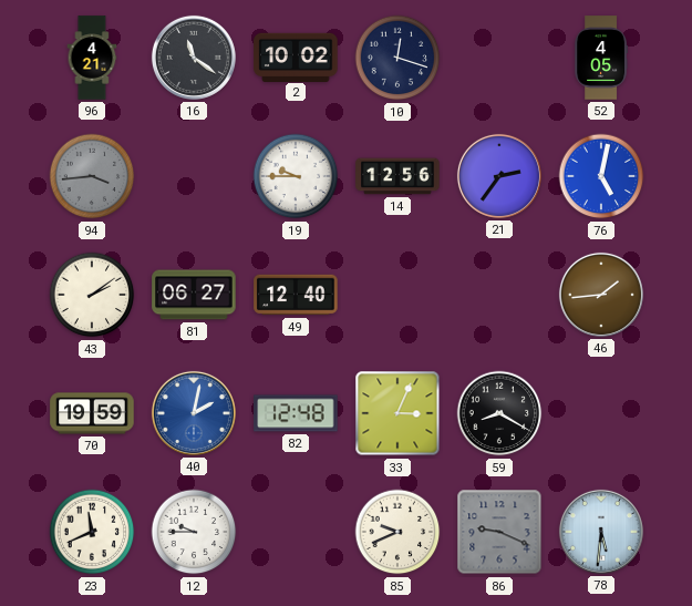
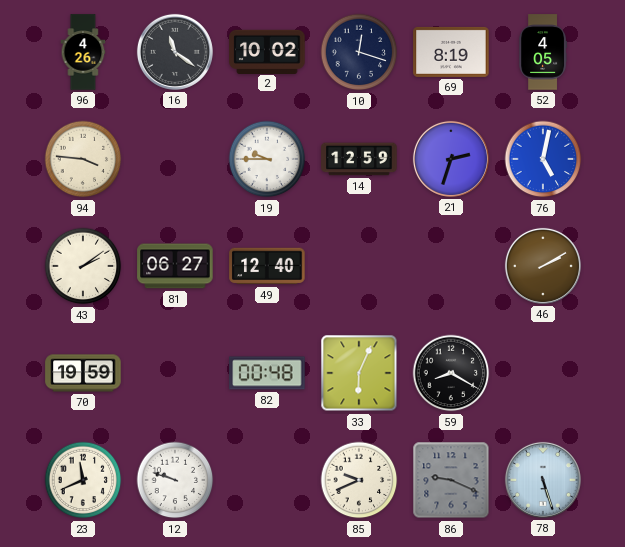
96: 4:21 -> 4:26 (83, 52)
69: none -> 8:19 (451, 52)
94: 3:44 -> 3:46 (83, 159)
94 dial: grey -> cream (83, 159)
14: 12:56 -> 12:59 (359, 159)
21: 2:36 -> 2:33 (451, 159)
46: 1:44 -> 2:10 (543, 266)
40: 2:02 -> none (194, 413)
82: 12:48 -> 00:48 (267, 373)
33: 3:04 -> 6:04 (359, 373)
12: 9:45 -> 9:48 (175, 480)
78: 5:31 -> 5:27 (543, 480)
